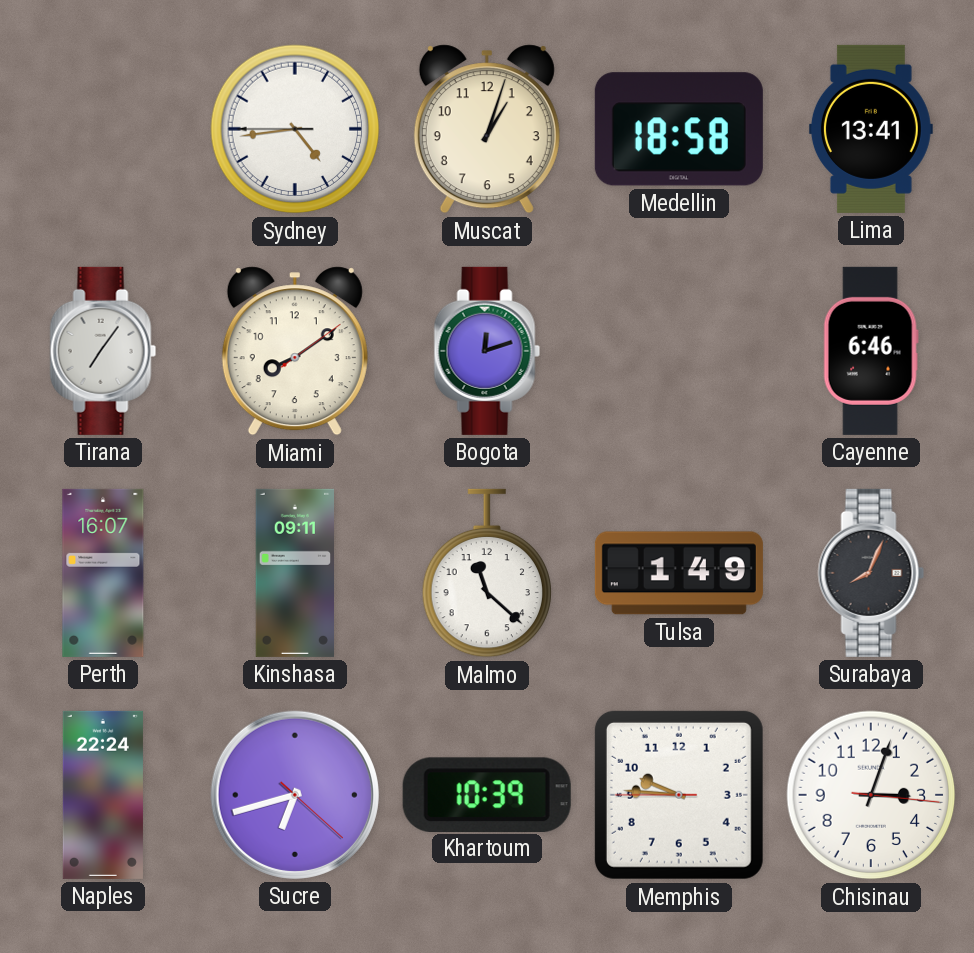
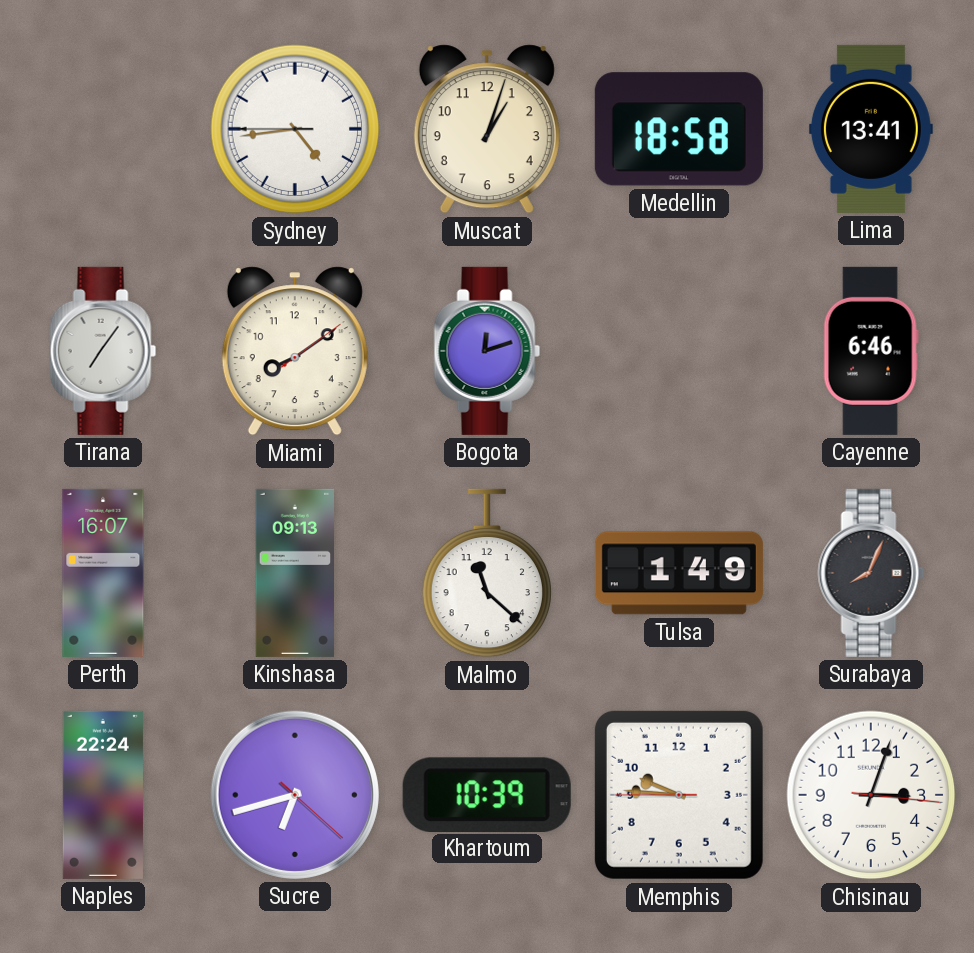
Kinshasa: 09:11 -> 09:13 (294, 573)
